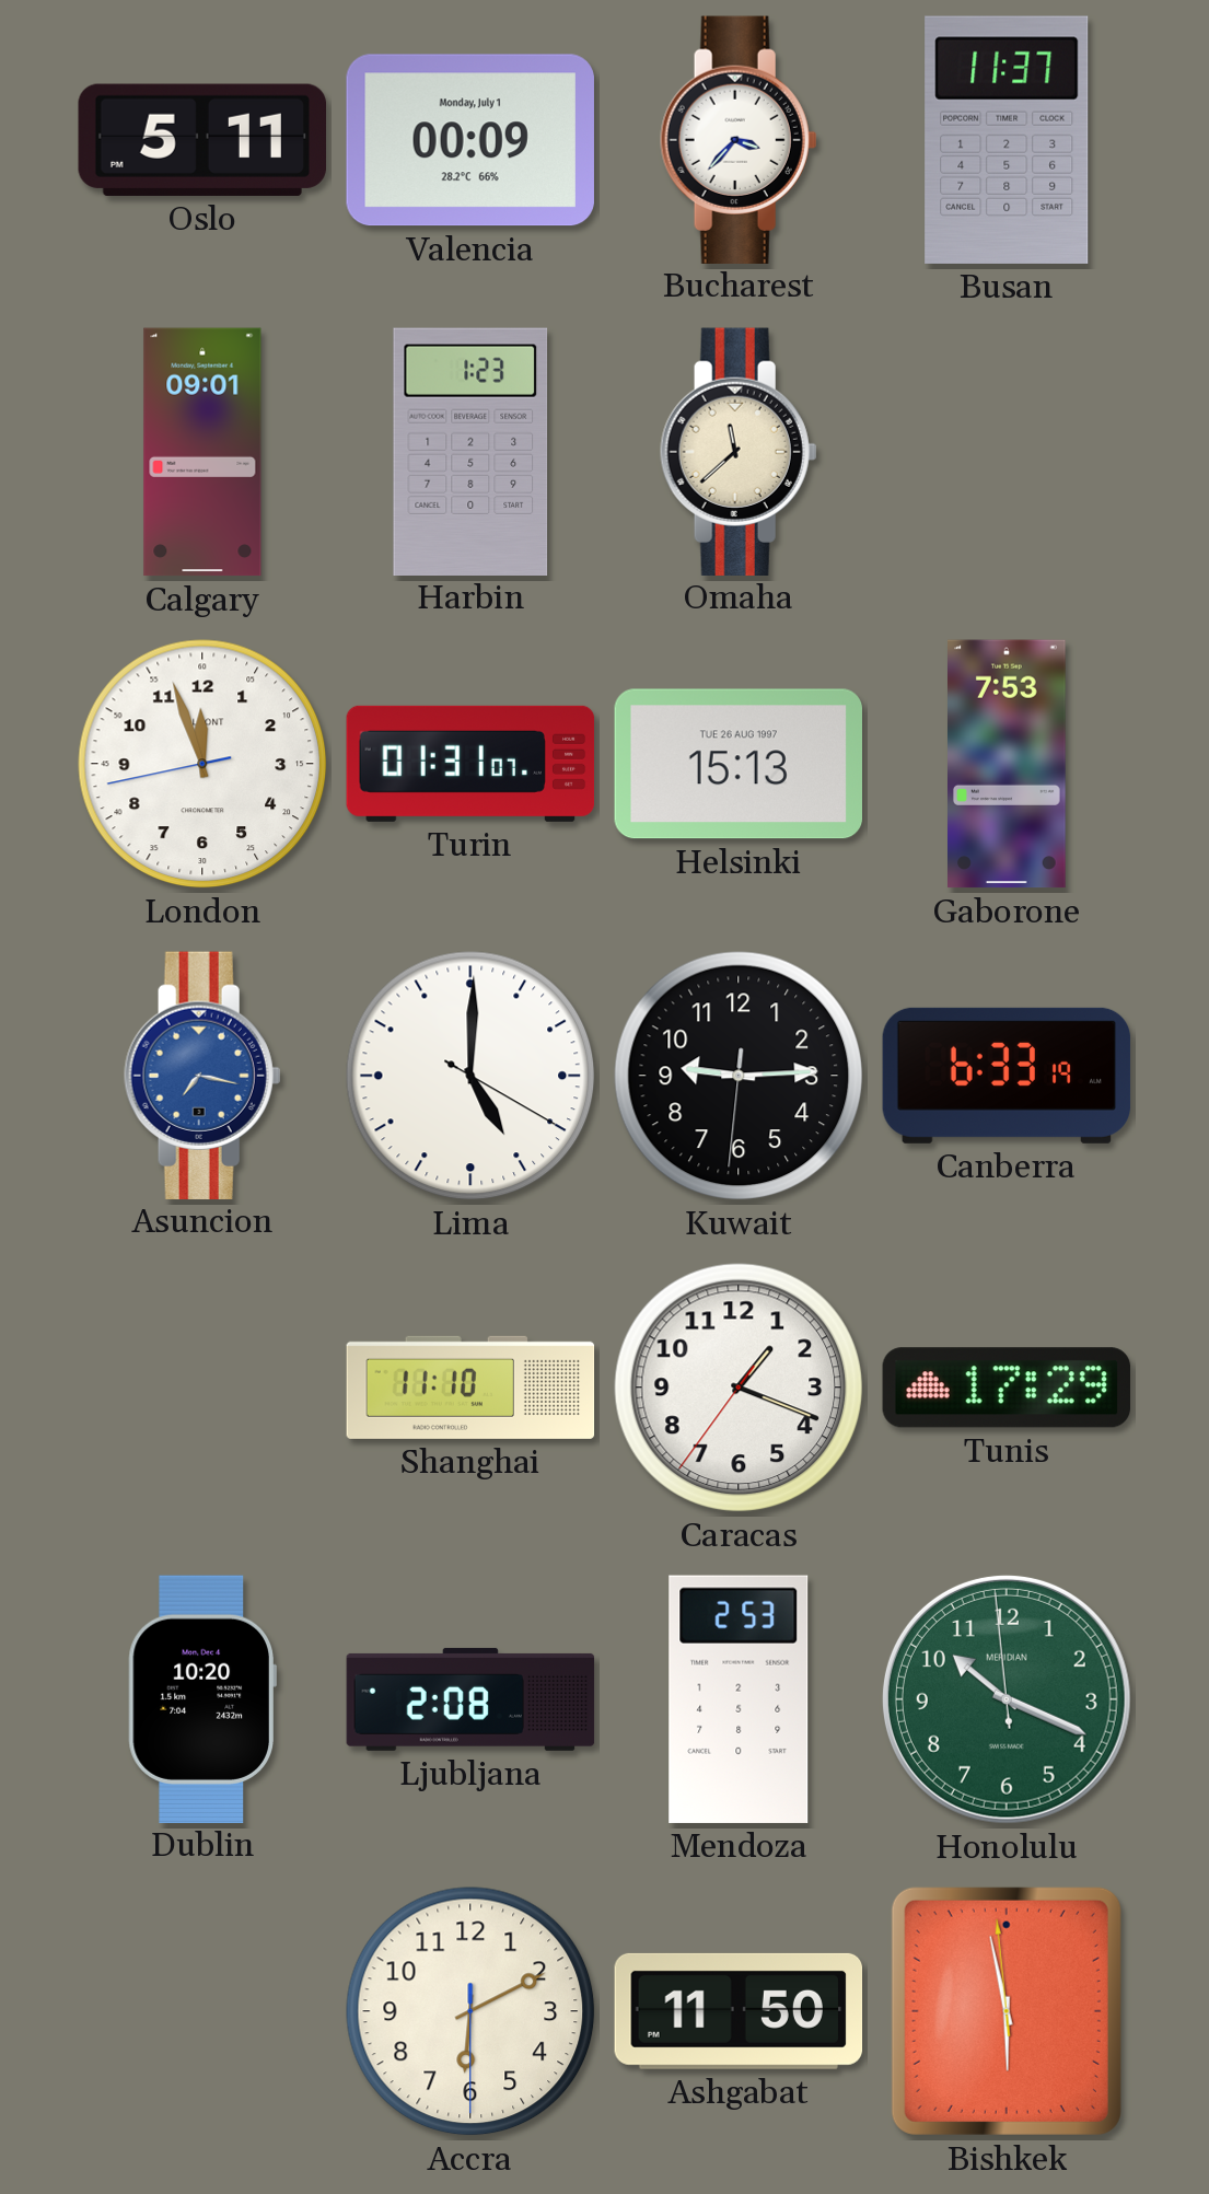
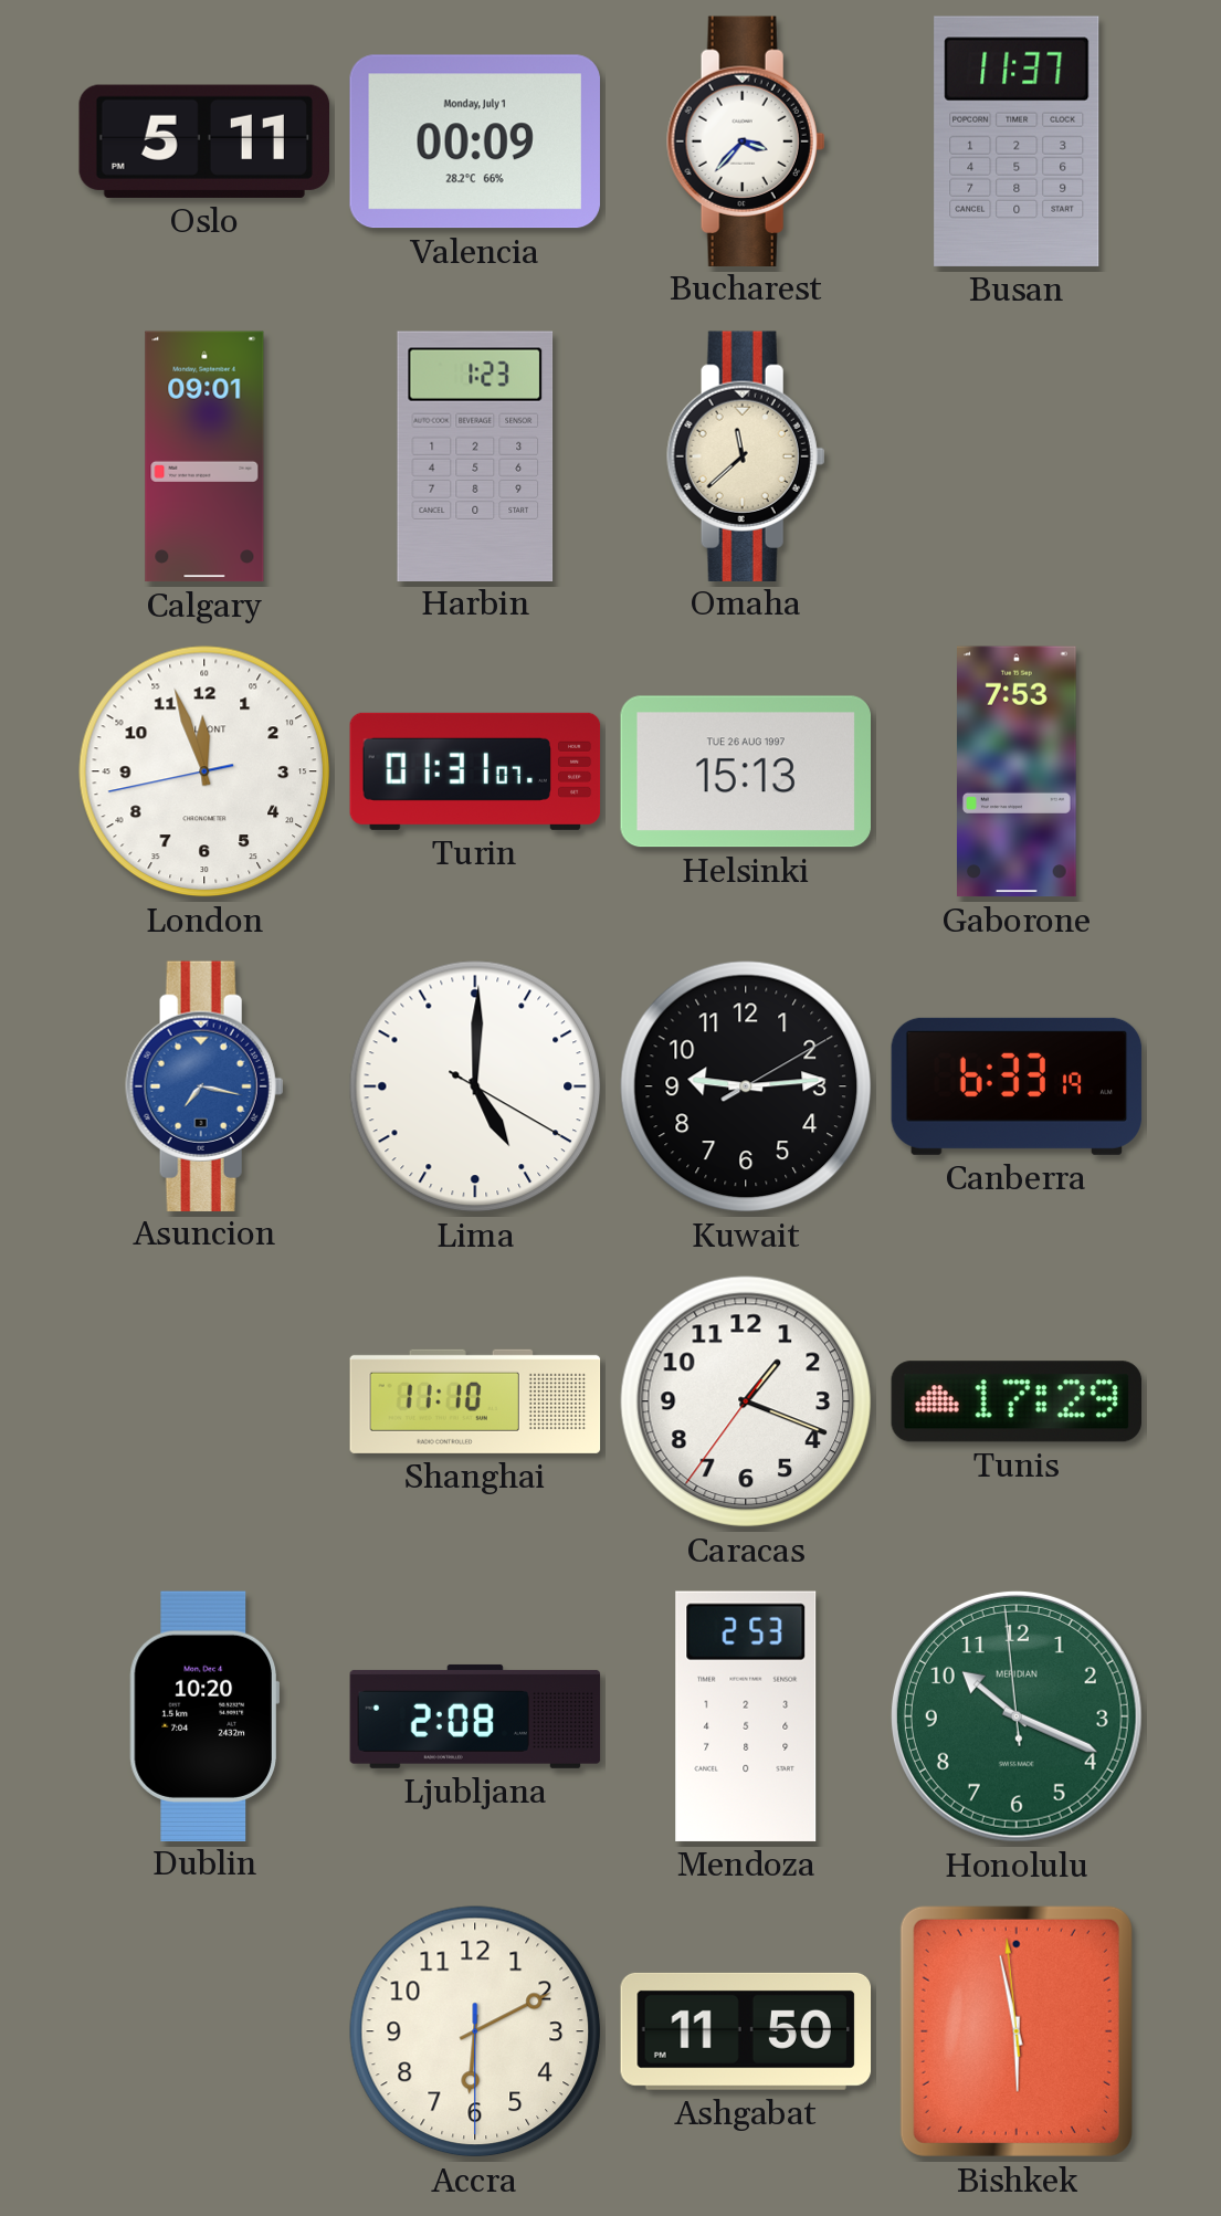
Kuwait: 9:14:31 -> 9:14:10 (746, 1086)
